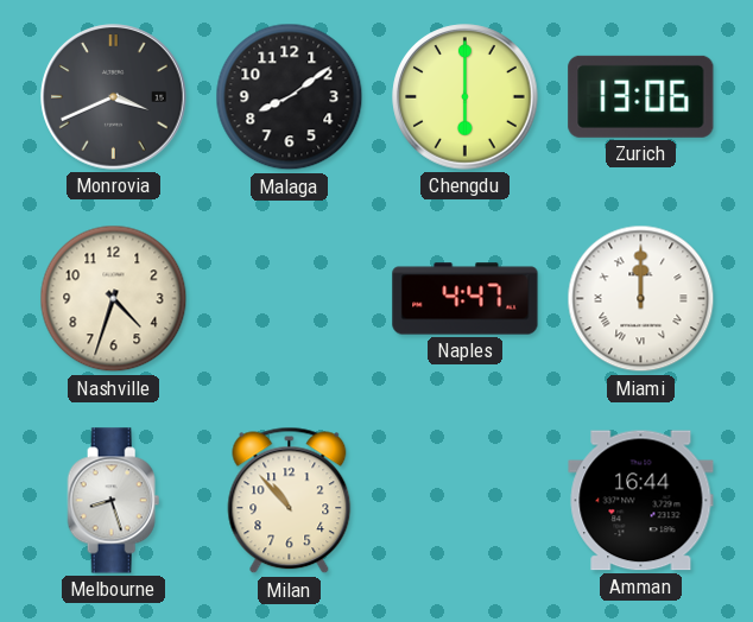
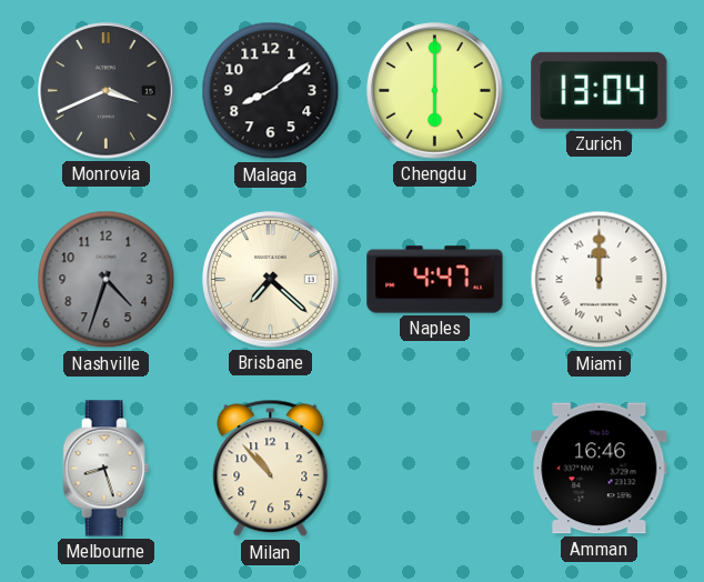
Zurich: 13:06 -> 13:04 (600, 90)
Nashville dial: cream -> grey (107, 280)
Brisbane: none -> 7:22 (271, 280)
Amman: 16:44 -> 16:46 (600, 469)
